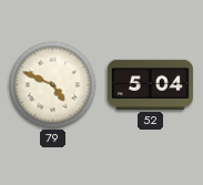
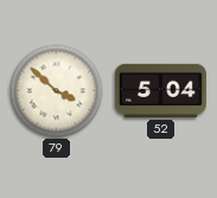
79: 4:49 -> 3:52 (57, 91)
